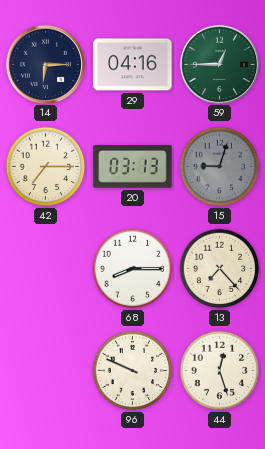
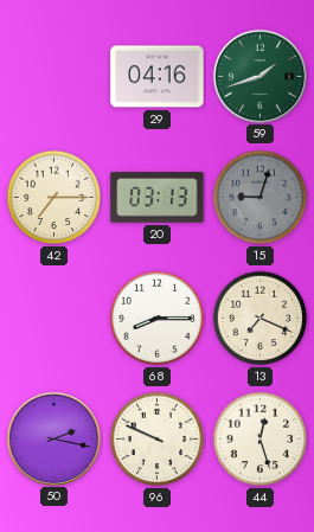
14: 6:15 -> none (45, 64)
59: 12:45 -> 1:42 (259, 76)
13: 7:23 -> 7:19 (261, 319)
50: none -> 2:17 (53, 438)
